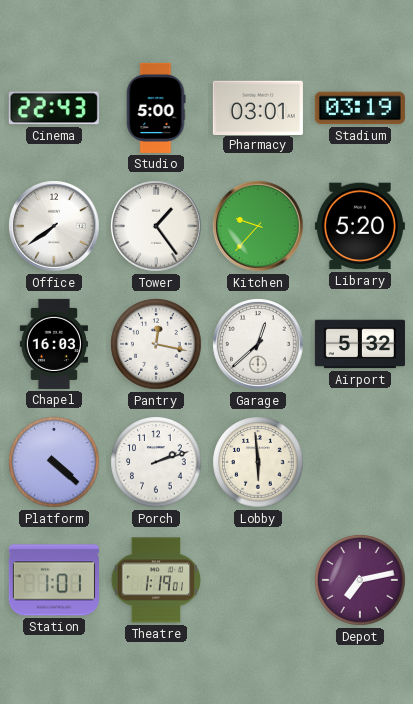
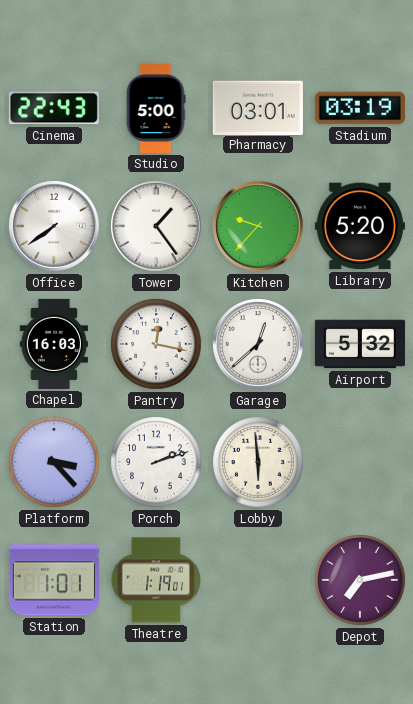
Platform: 4:22 -> 3:23 (54, 462)
